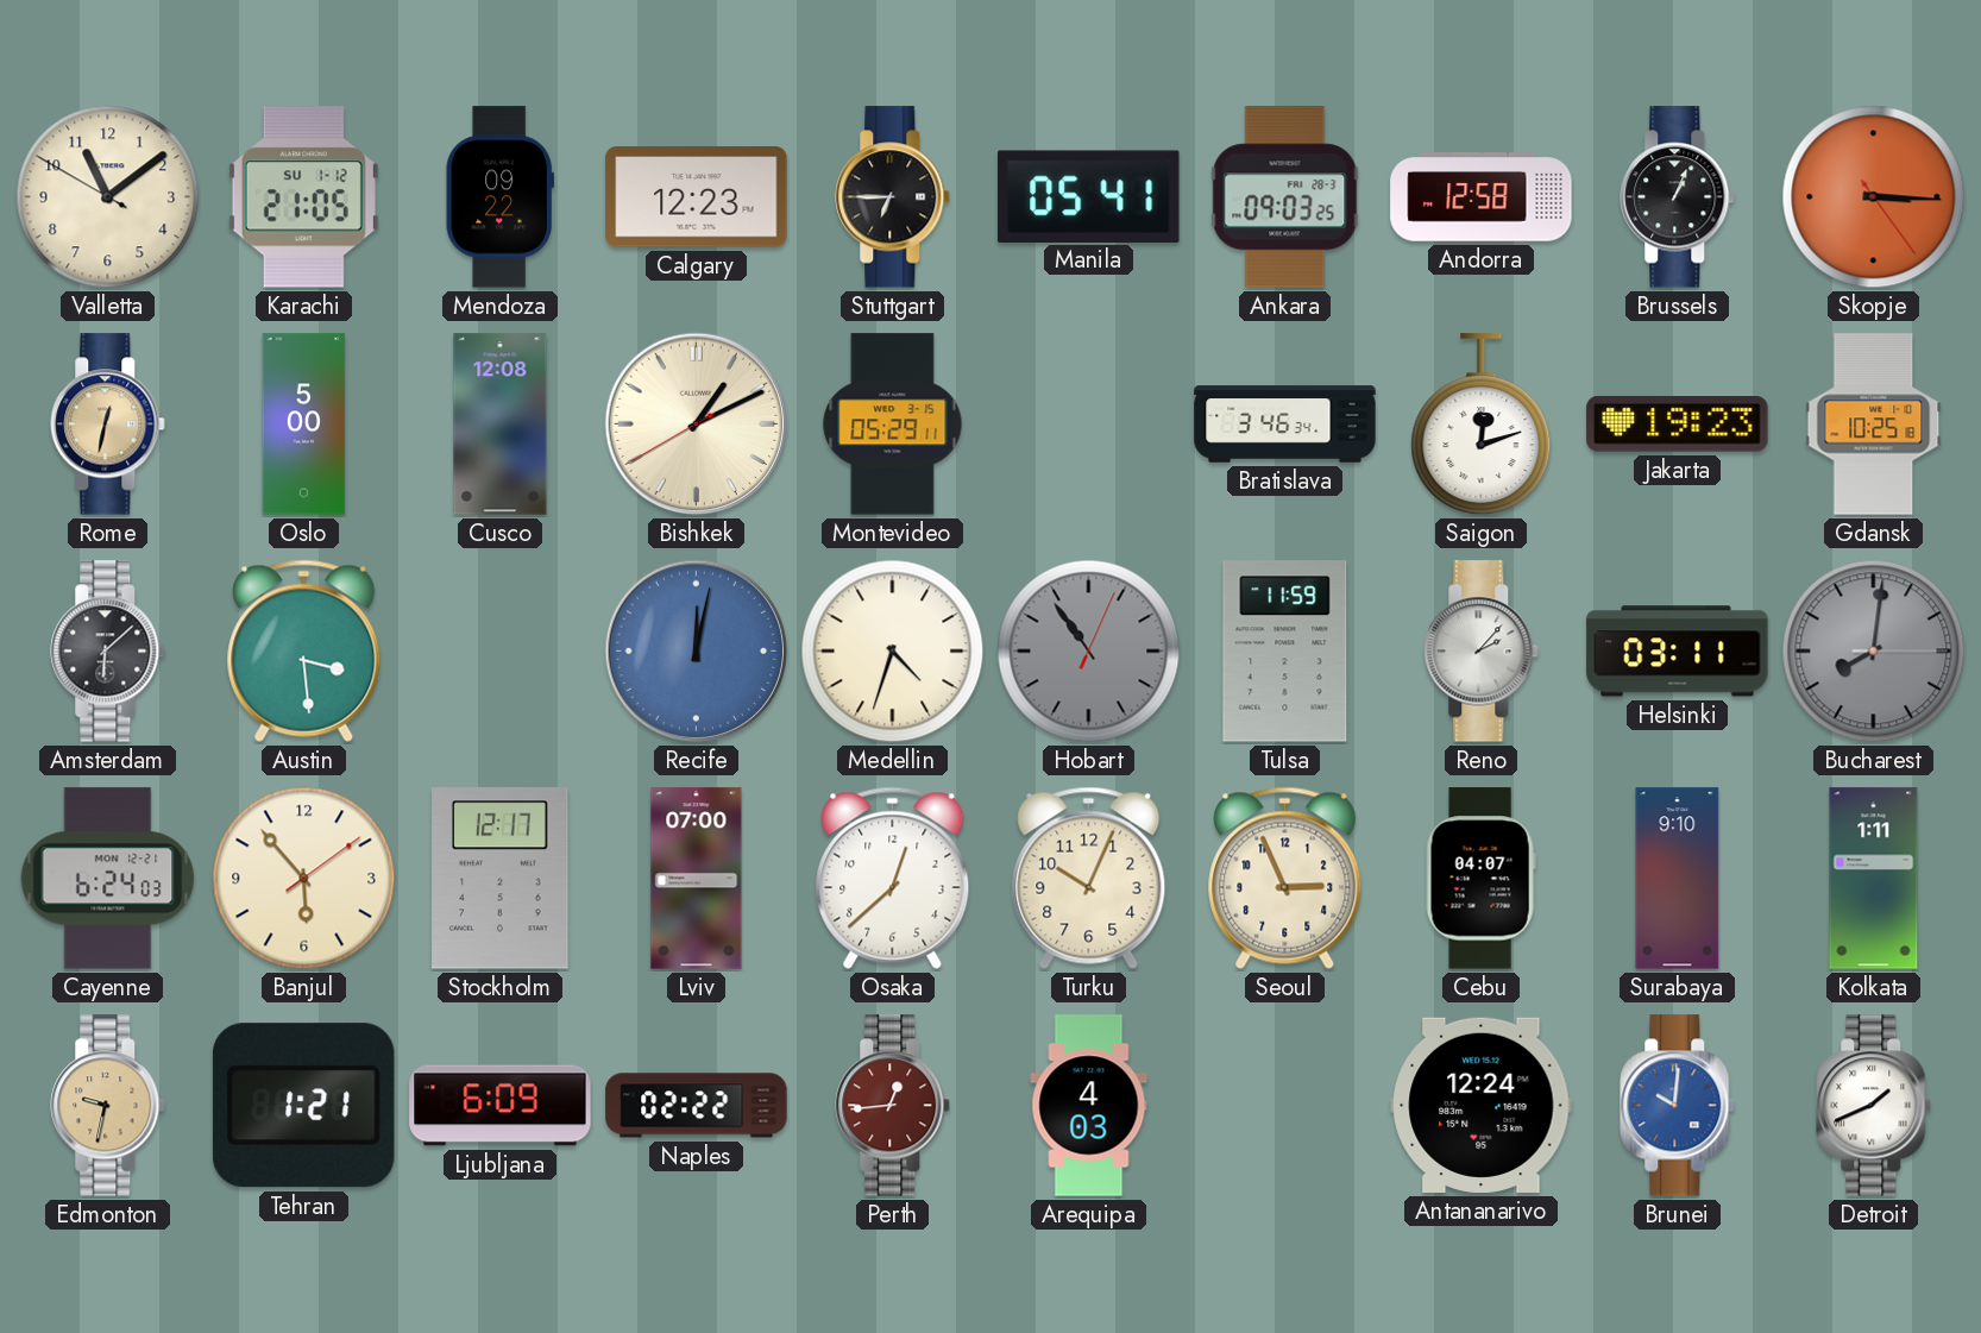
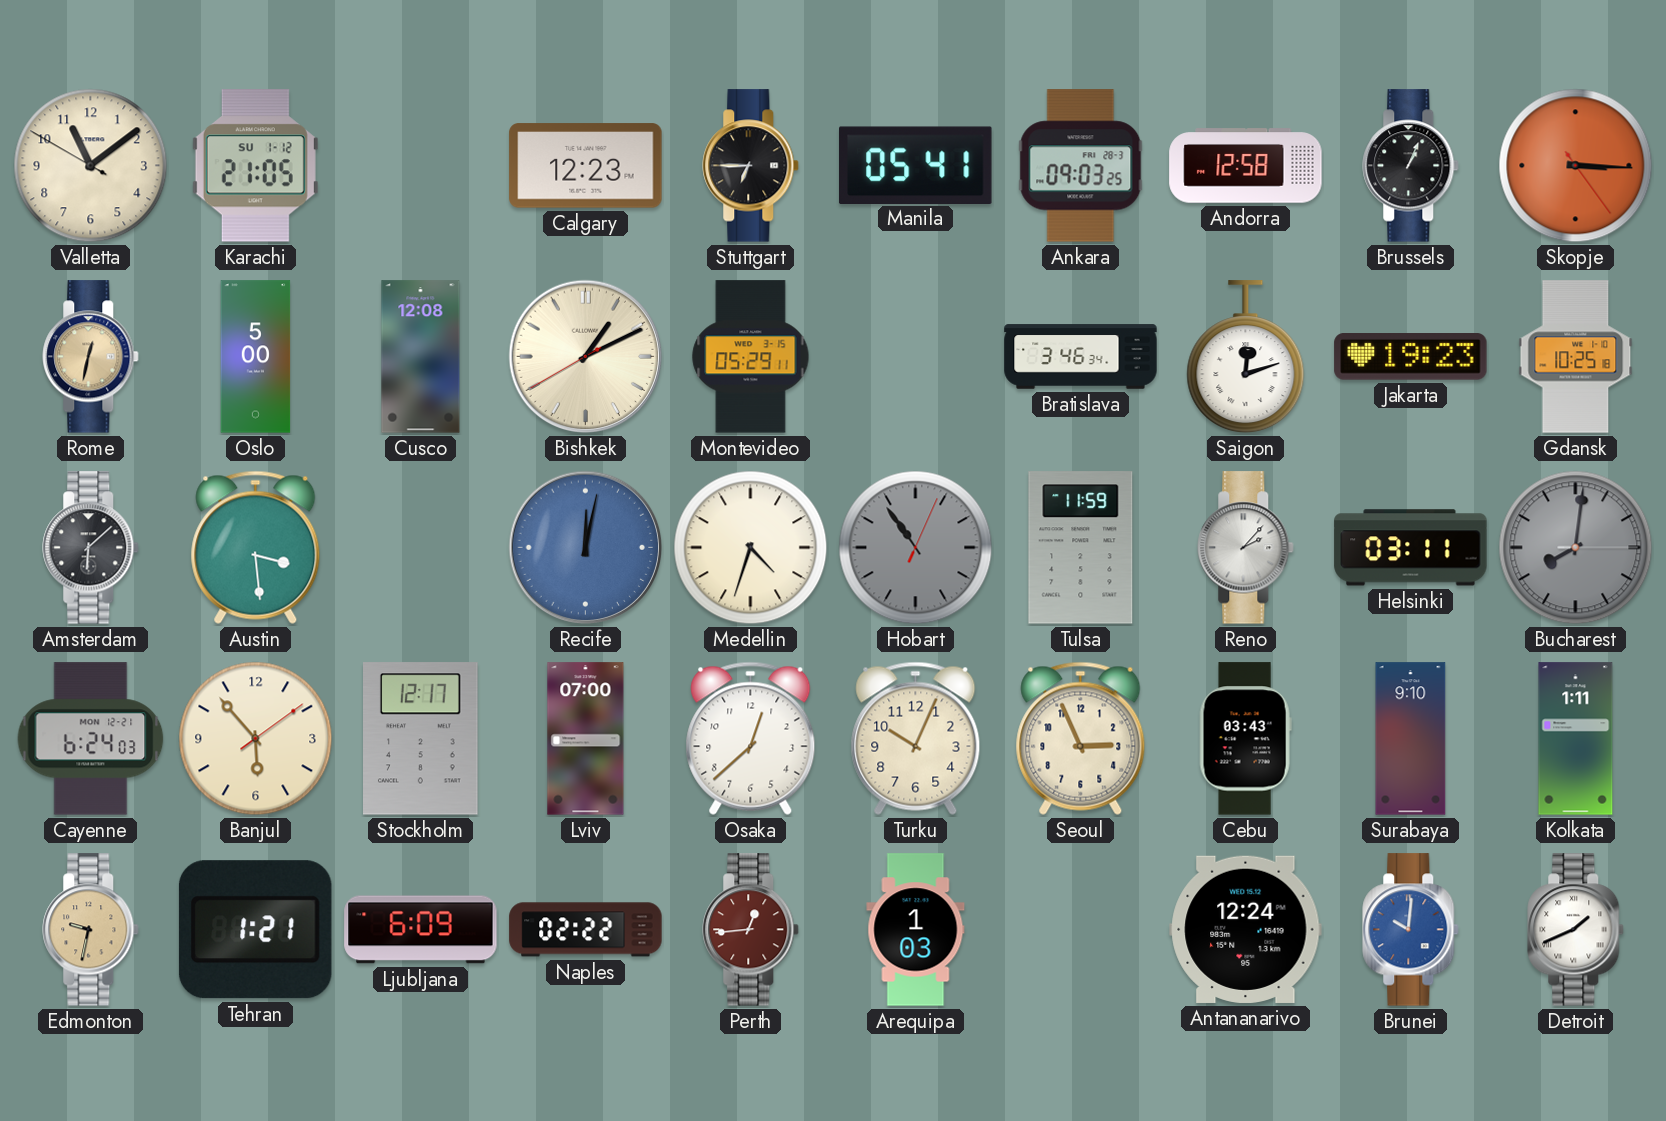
Mendoza: 09:22 -> none (499, 197)
Cebu: 04:07 -> 03:43 (1245, 739)
Arequipa: 4:03 -> 1:03 (916, 930)
